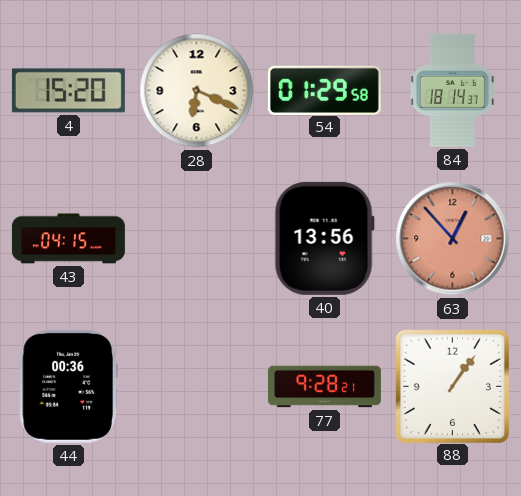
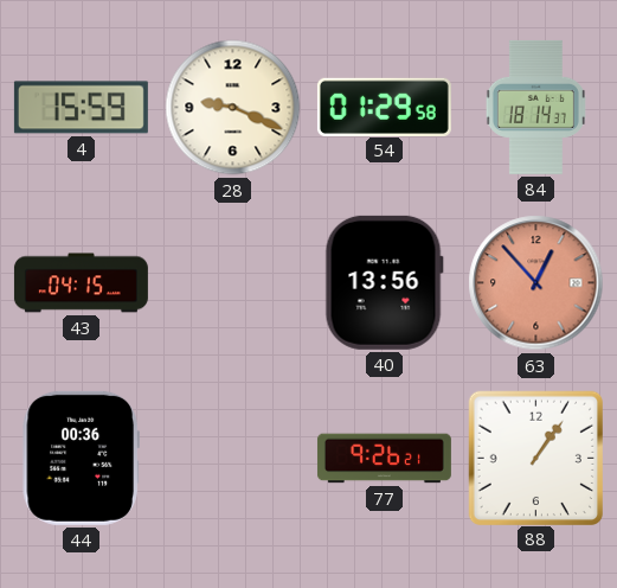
4: 15:20 -> 15:59 (81, 108)
28: 6:19 -> 9:19 (233, 108)
77: 9:28 -> 9:26 (384, 459)
